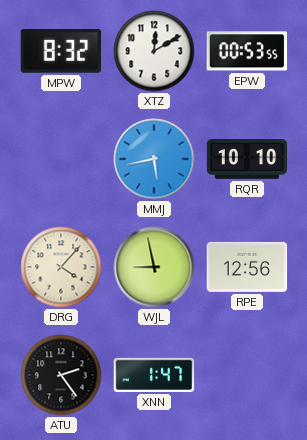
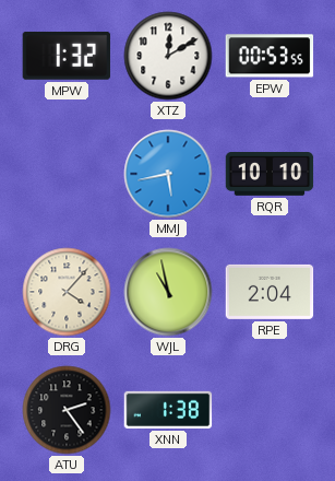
MPW: 8:32 -> 1:32 (67, 56)
WJL: 8:58 -> 10:58 (168, 292)
RPE: 12:56 -> 2:04 (270, 292)
XNN: 1:47 -> 1:38 (168, 410)
